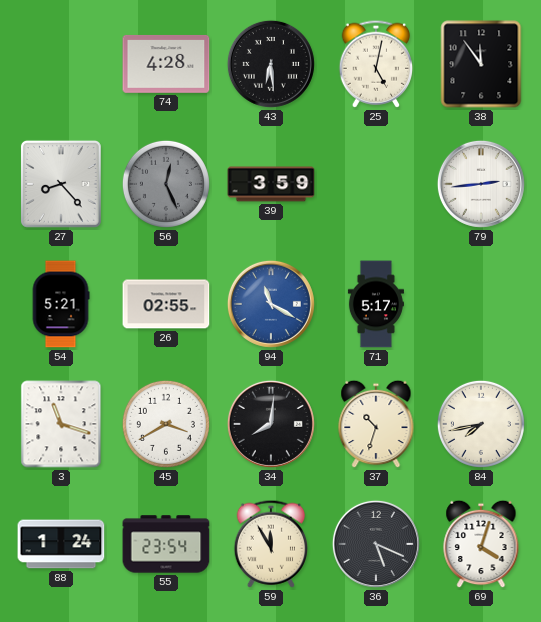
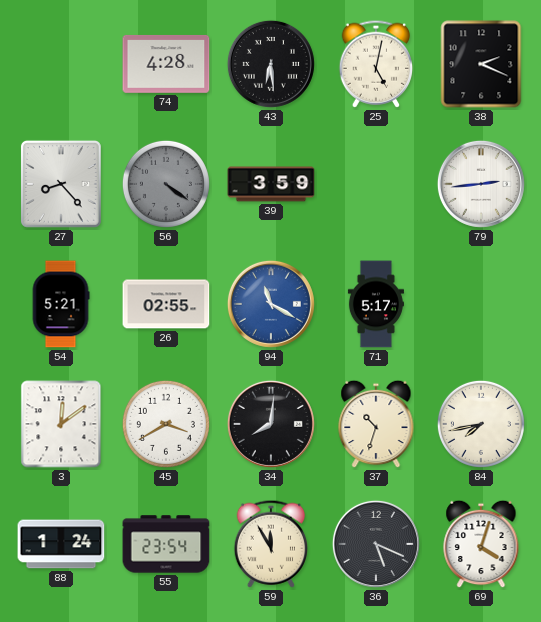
38: 11:54 -> 2:19 (481, 64)
56: 12:26 -> 4:21 (166, 184)
3: 11:18 -> 12:09 (61, 424)
